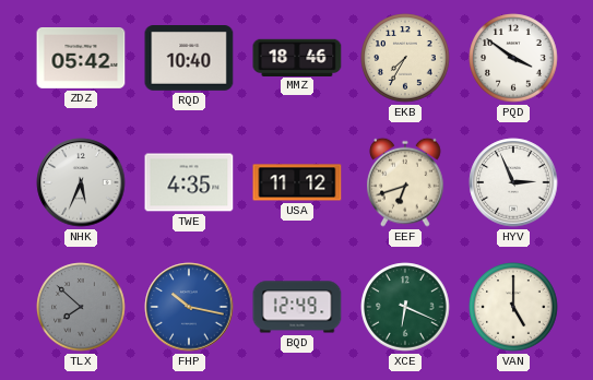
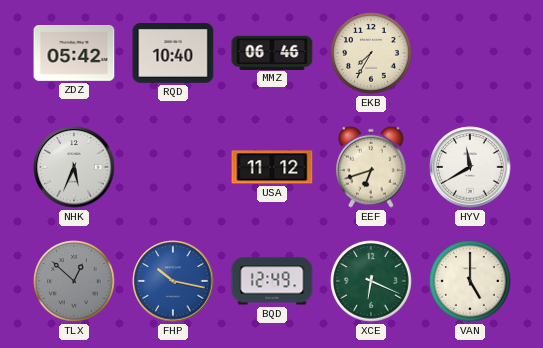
MMZ: 18:46 -> 06:46 (272, 52)
PQD: 3:51 -> none (513, 58)
TWE: 4:35 -> none (189, 182)
HYV: 2:56 -> 11:40 (470, 167)
TLX: 7:52 -> 12:52 (74, 281)
